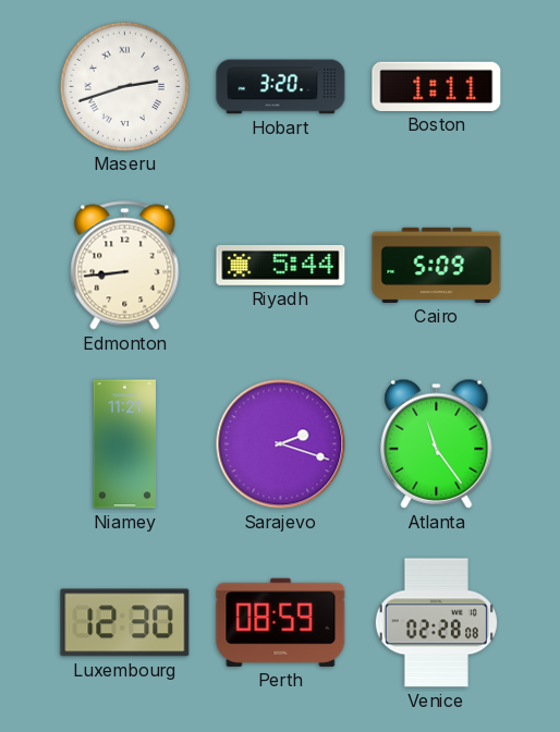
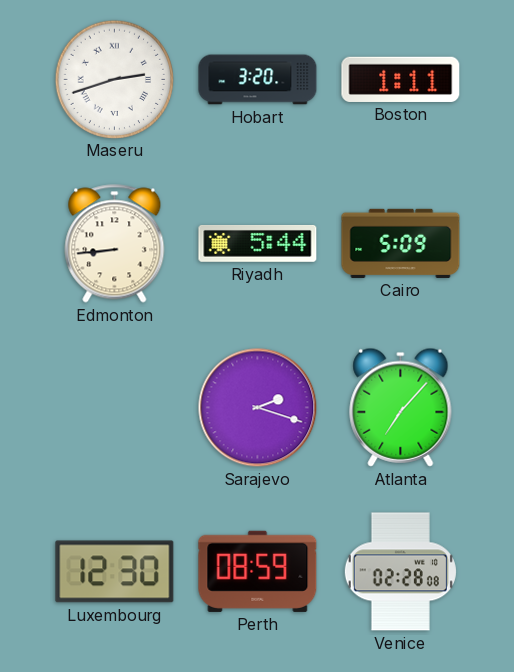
Niamey: 11:21 -> none (124, 444)
Atlanta: 11:24 -> 7:07 (401, 407)
